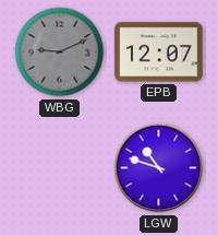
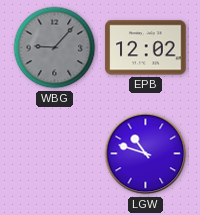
WBG: 9:11 -> 9:07 (55, 48)
EPB: 12:07 -> 12:02 (146, 48)
